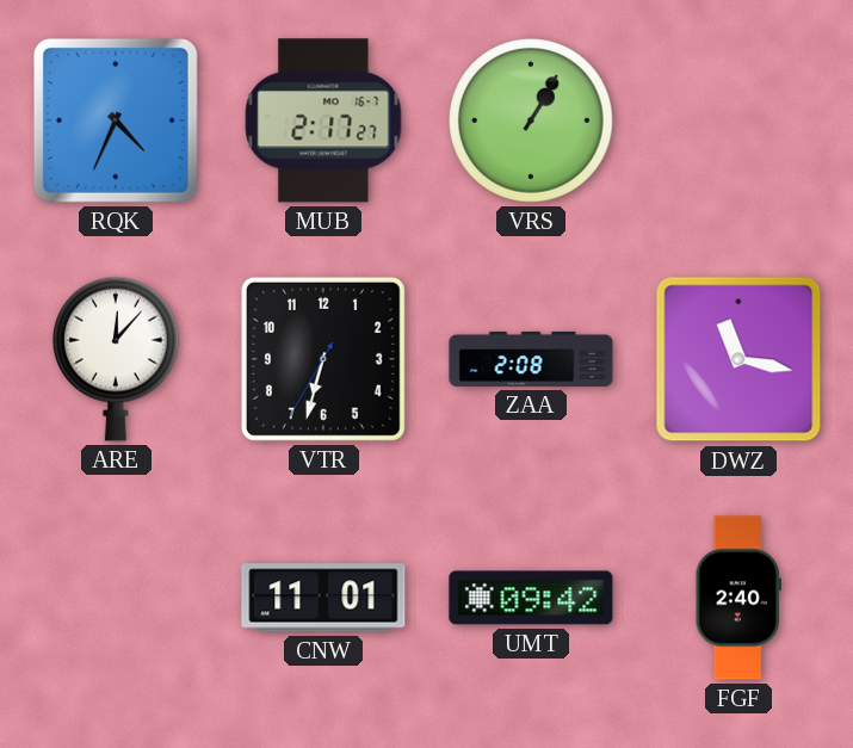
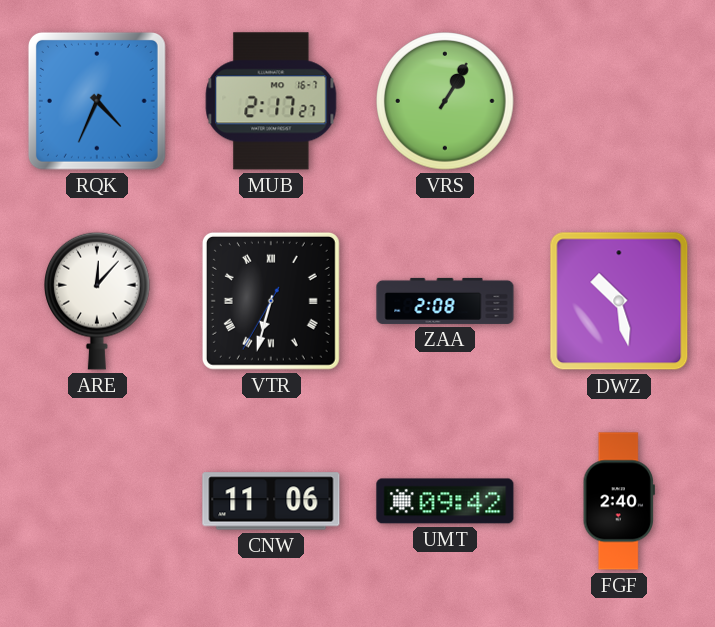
VTR numerals: Arabic -> Roman (271, 301)
DWZ: 11:17 -> 10:28 (619, 301)
CNW: 11:01 -> 11:06 (271, 501)
